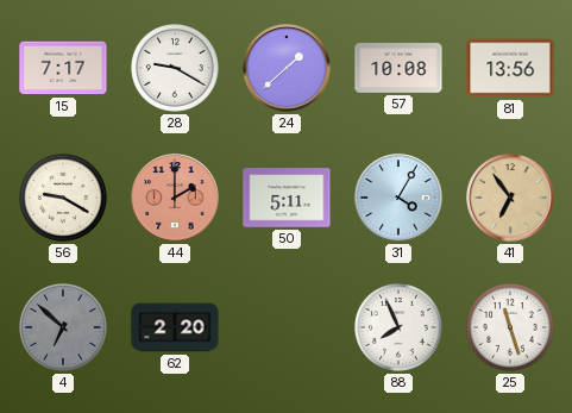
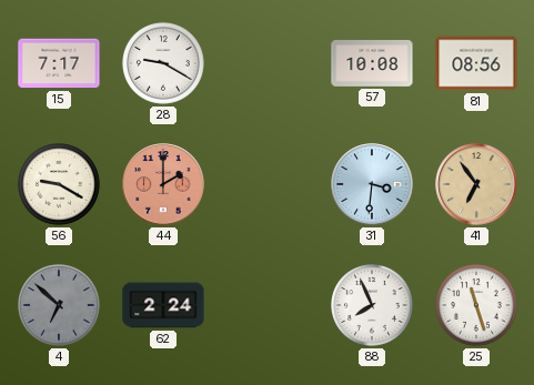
24: 1:38 -> none (287, 68)
81: 13:56 -> 08:56 (476, 63)
50: 5:11 -> none (287, 198)
31: 4:05 -> 3:31 (372, 184)
62: 2:20 -> 2:24 (163, 305)
